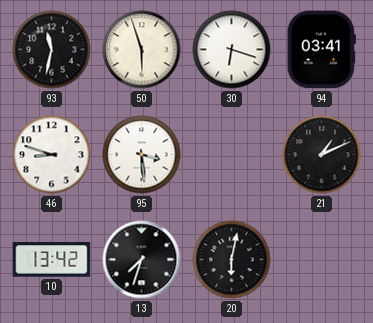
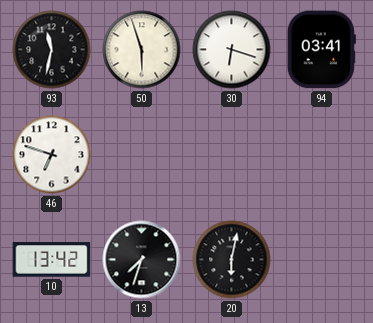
46: 8:48 -> 6:48 (52, 155)
95: 3:29 -> none (142, 155)
21: 1:11 -> none (322, 155)
